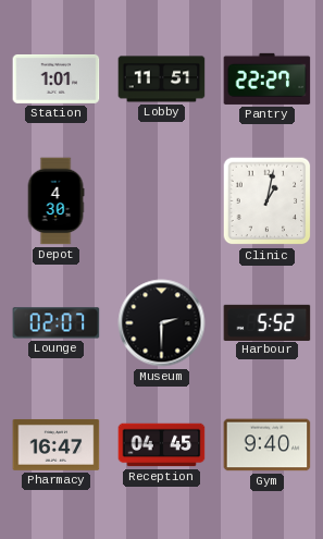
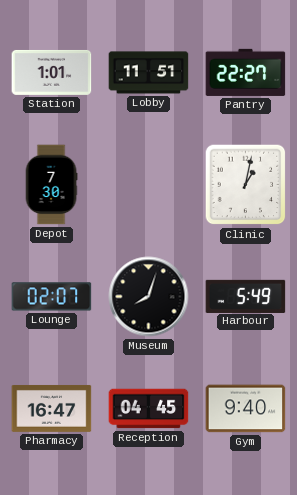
Depot: 4:30 -> 7:30 (51, 185)
Museum: 2:30 -> 8:03 (149, 297)
Harbour: 5:52 -> 5:49 (246, 296)
